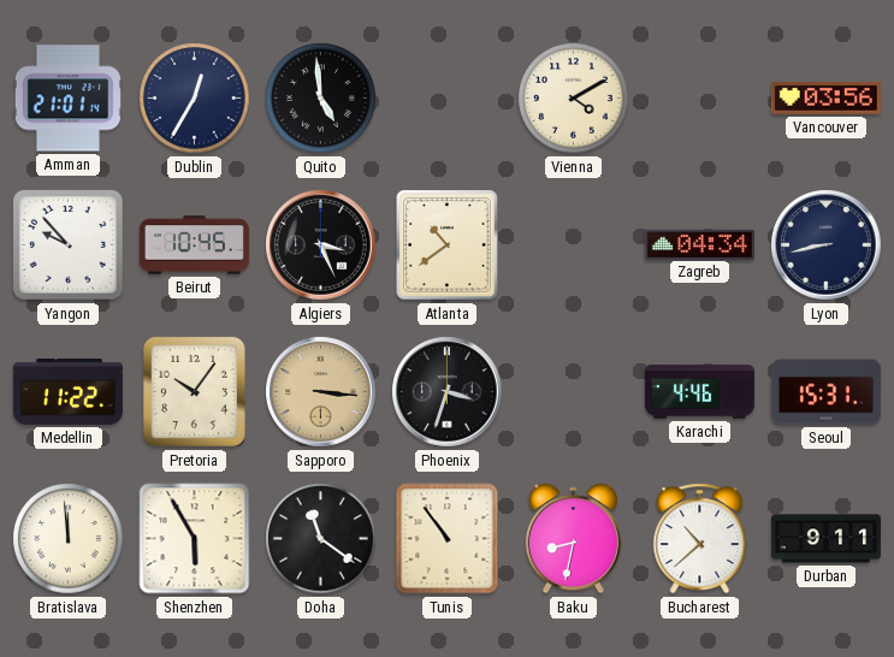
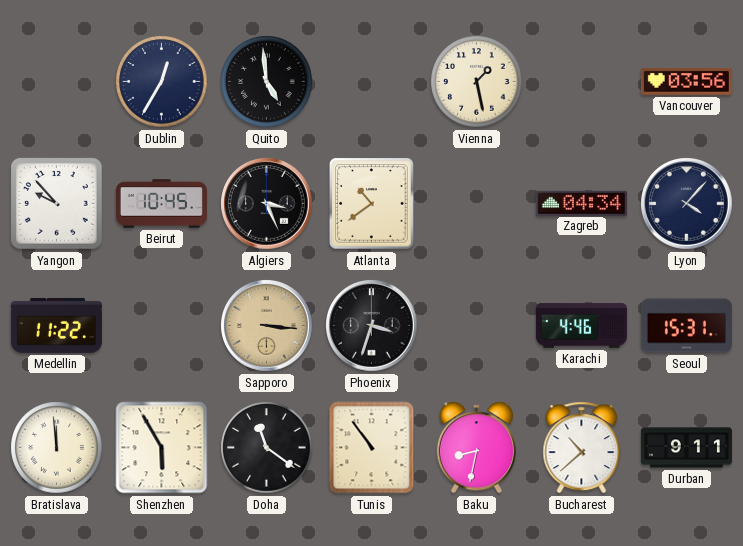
Amman: 21:01 -> none (67, 99)
Vienna: 4:10 -> 1:28 (477, 82)
Lyon: 8:43 -> 4:07 (687, 204)
Pretoria: 10:06 -> none (194, 391)
